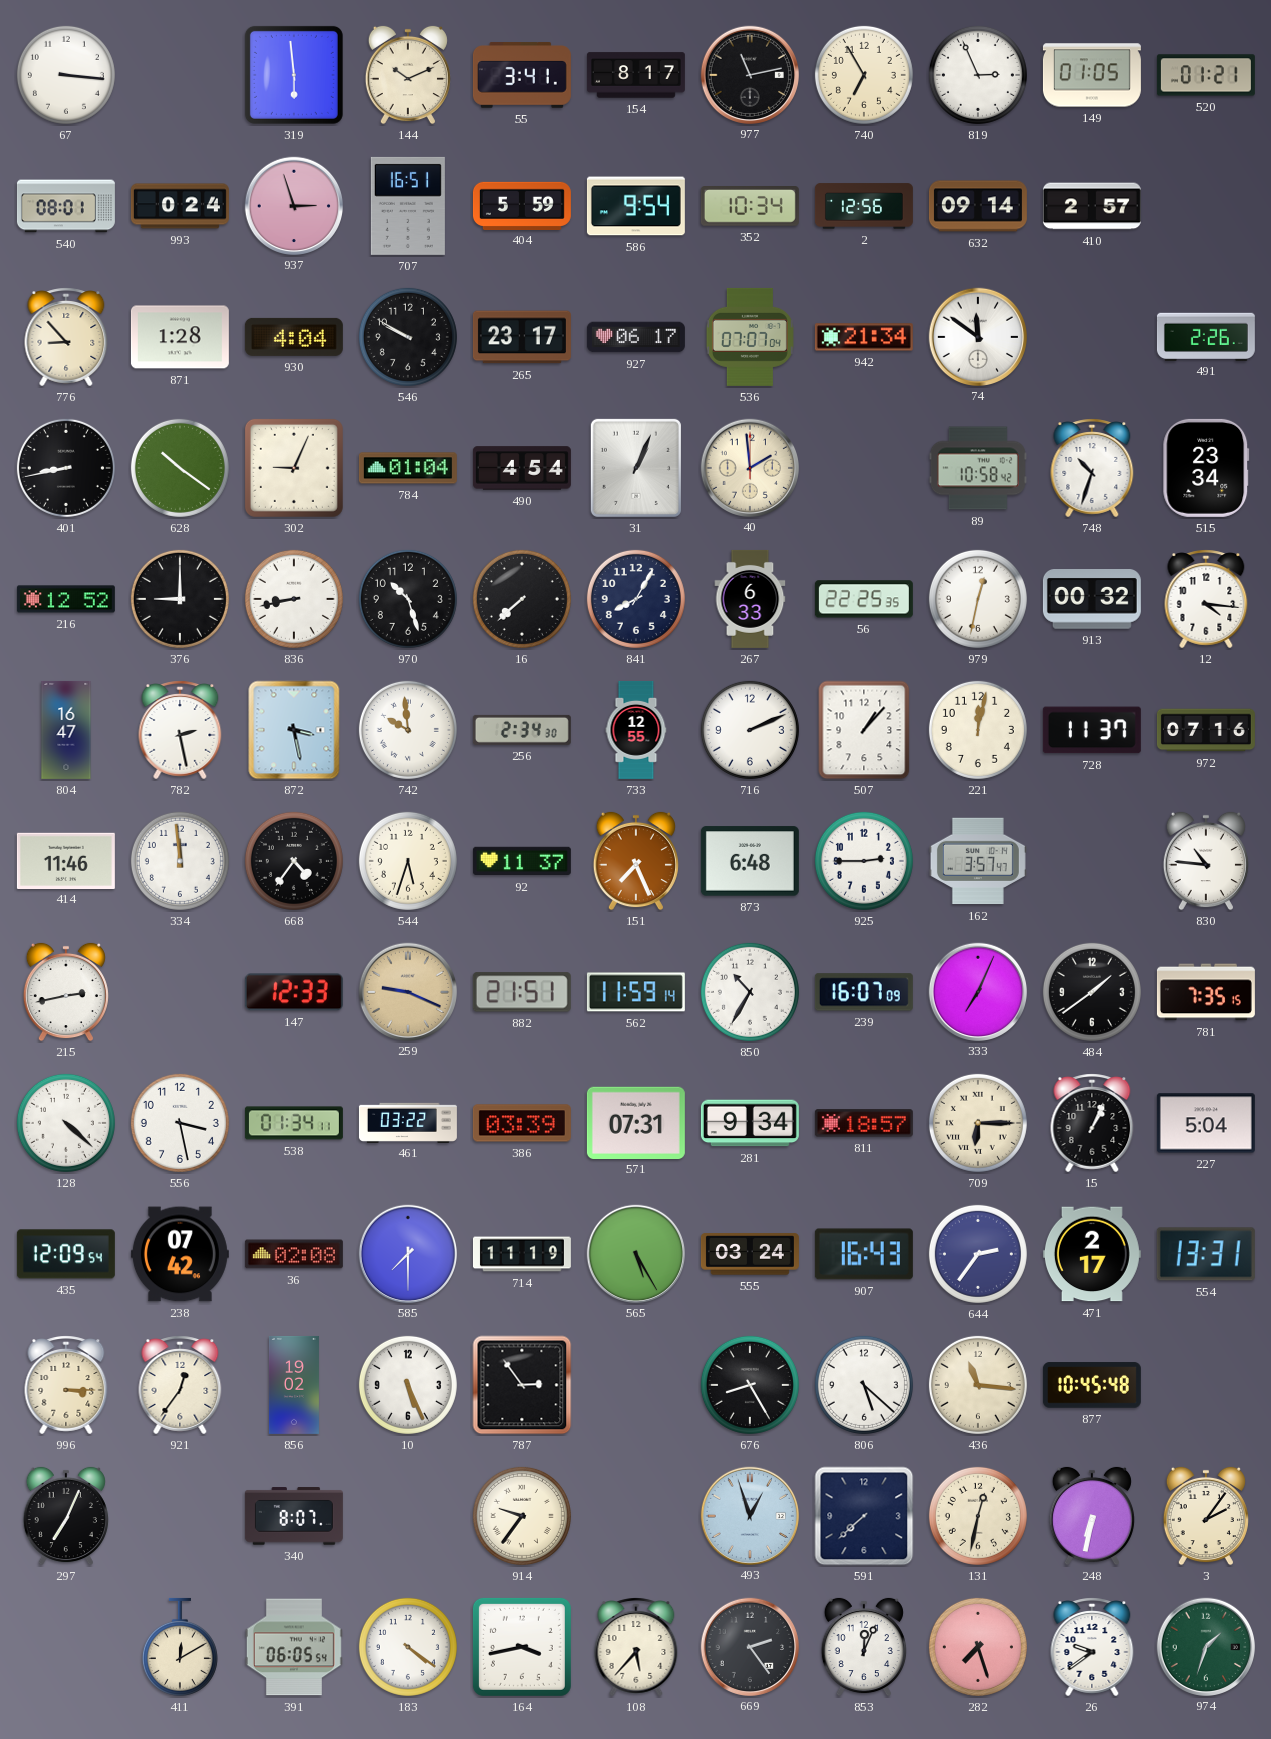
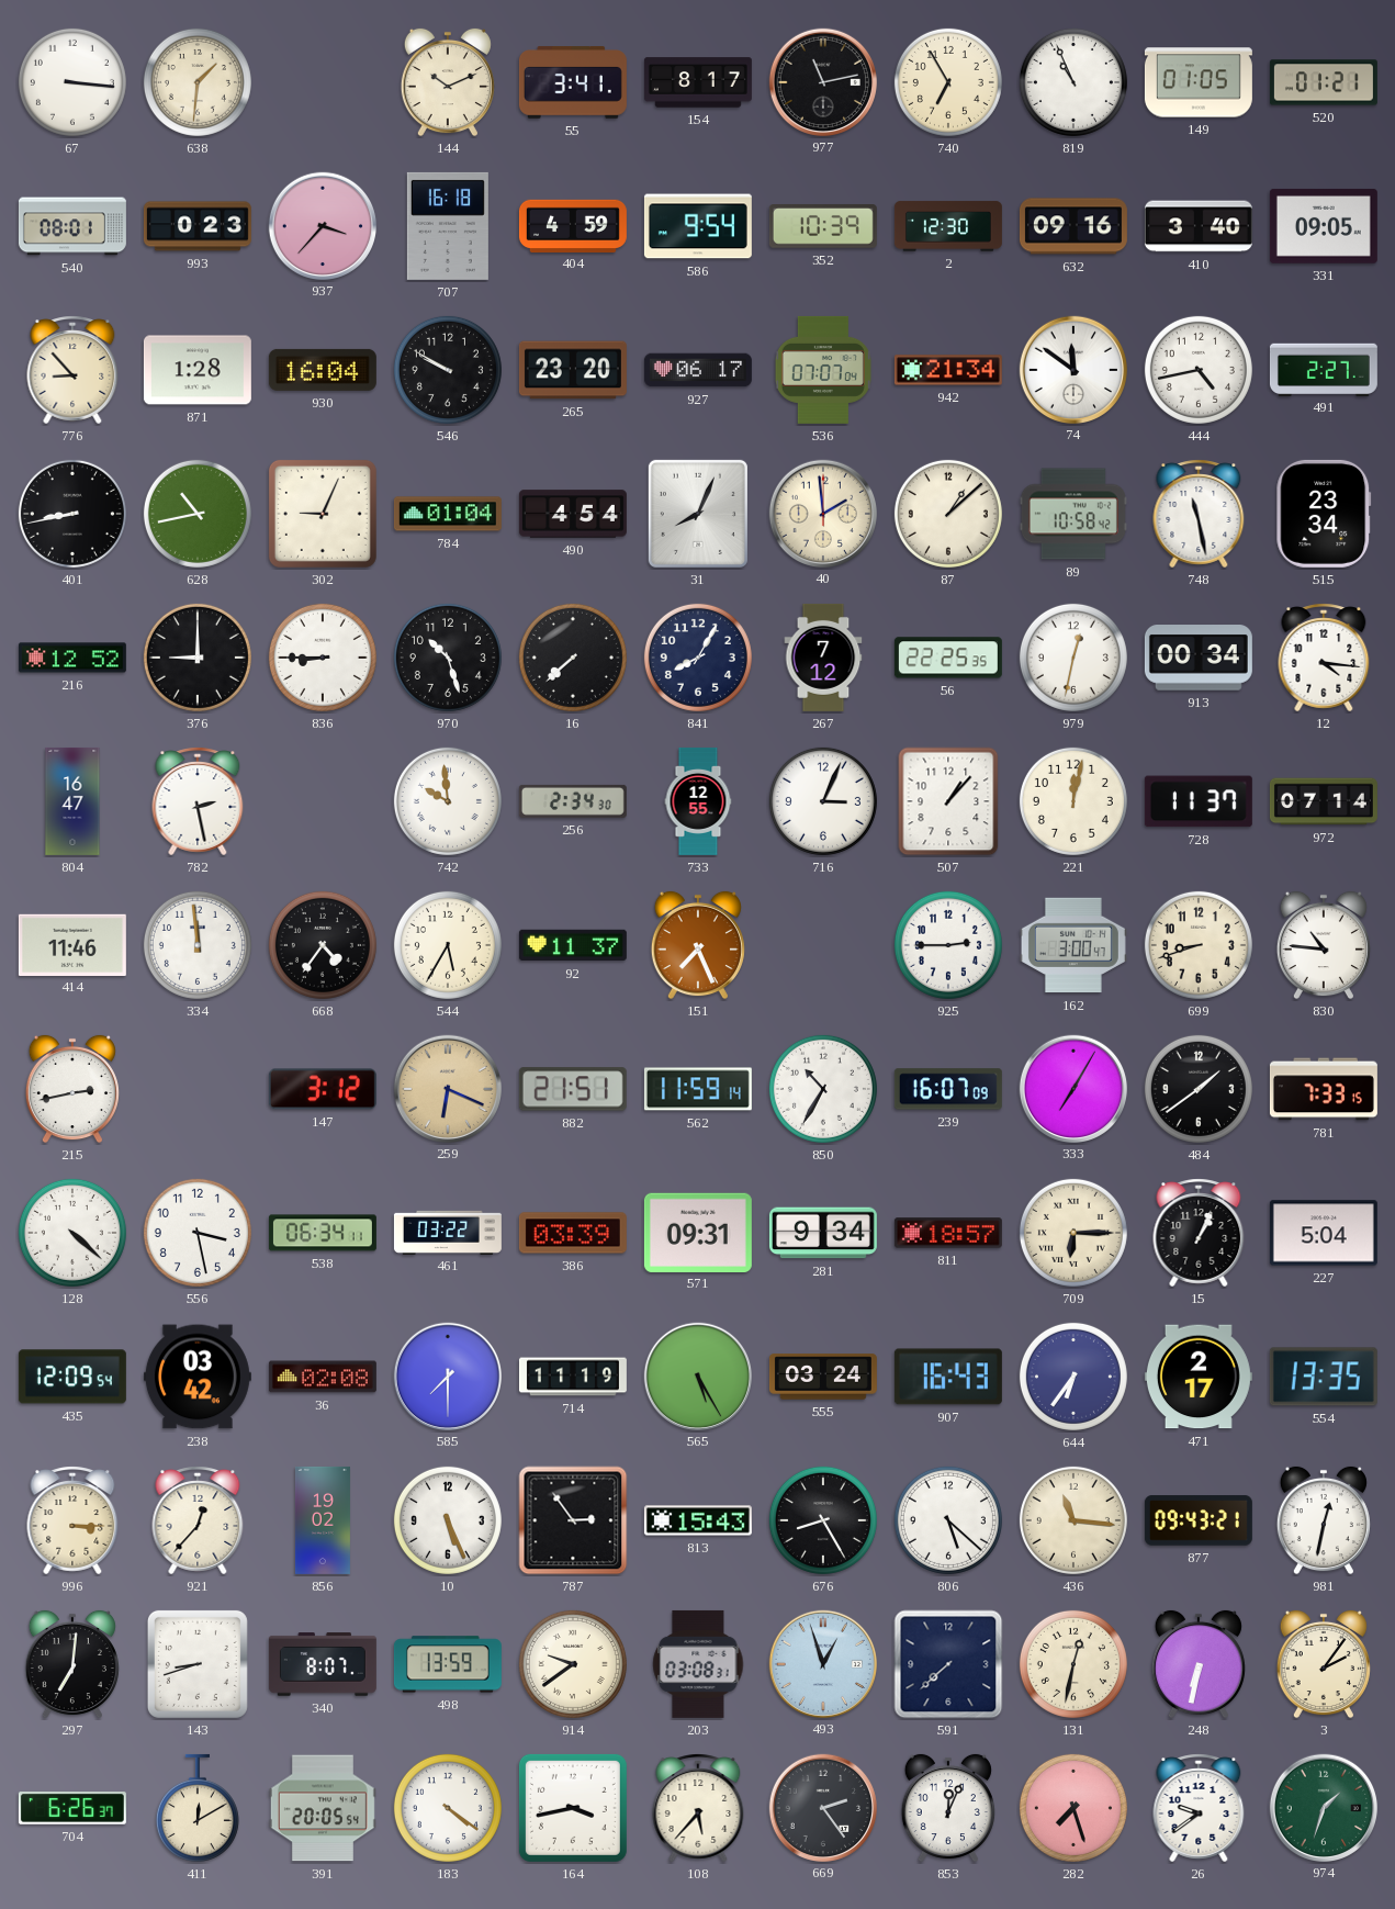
638: none -> 1:31 (198, 82)
319: 5:59 -> none (294, 75)
819: 2:56 -> 10:56 (1073, 82)
993: 0:24 -> 0:23 (198, 226)
937: 2:57 -> 3:37 (322, 225)
707: 16:51 -> 16:18 (448, 226)
404: 5:59 -> 4:59 (573, 225)
352: 10:34 -> 10:39 (823, 227)
2: 12:56 -> 12:30 (948, 226)
632: 09:14 -> 09:16 (1073, 226)
410: 2:57 -> 3:40 (1199, 226)
331: none -> 09:05 (1324, 226)
930: 4:04 -> 16:04 (323, 370)
265: 23:17 -> 23:20 (573, 370)
444: none -> 4:43 (1199, 370)
491: 2:26 -> 2:27 (1324, 369)
628: 10:21 -> 10:43 (198, 514)
31: 1:04 -> 8:04 (698, 514)
87: none -> 1:08 (948, 514)
748: 10:33 -> 11:28 (1199, 514)
836: 8:43 -> 8:45 (323, 658)
267: 6:33 -> 7:12 (823, 658)
913: 00:32 -> 00:34 (1199, 658)
872: 3:28 -> none (294, 730)
716: 2:11 -> 3:04 (823, 801)
972: 07:16 -> 07:14 (1324, 801)
544: 5:33 -> 5:35 (448, 945)
873: 6:48 -> none (750, 861)
162: 3:57 -> 3:00 (1073, 945)
699: none -> 8:42 (1199, 945)
147: 12:33 -> 3:12 (323, 1089)
259: 9:19 -> 6:19 (447, 1088)
333: 7:04 -> 7:05 (1072, 1088)
781: 7:35 -> 7:33 (1324, 1089)
538: 01:34 -> 06:34 (323, 1233)
571: 07:31 -> 09:31 (698, 1232)
238: 07:42 -> 03:42 (198, 1377)
644: 2:36 -> 6:36 (1073, 1377)
554: 13:31 -> 13:35 (1324, 1377)
921: 12:36 -> 12:37 (198, 1520)
813: none -> 15:43 (698, 1520)
877: 10:45 -> 09:43 (1199, 1520)
981: none -> 12:32 (1324, 1520)
297: 7:04 -> 7:01 (72, 1664)
143: none -> 8:42 (198, 1664)
498: none -> 13:59 (448, 1664)
914: 9:36 -> 9:39 (573, 1664)
203: none -> 03:08 (698, 1664)
704: none -> 6:26 (72, 1808)
391: 06:05 -> 20:05 (323, 1808)
